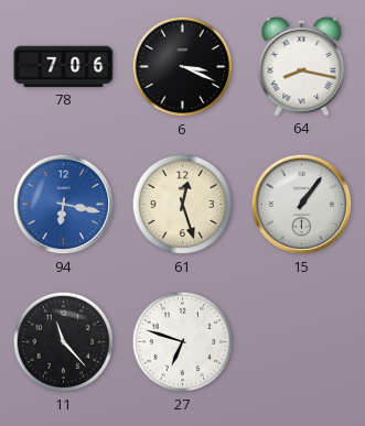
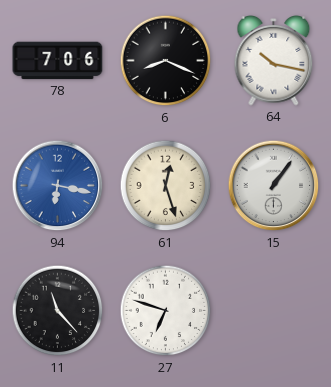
6: 3:19 -> 8:19 (166, 61)
64: 8:17 -> 10:17 (274, 61)
